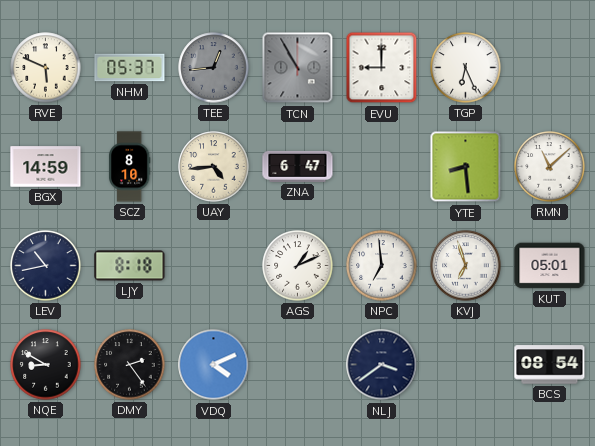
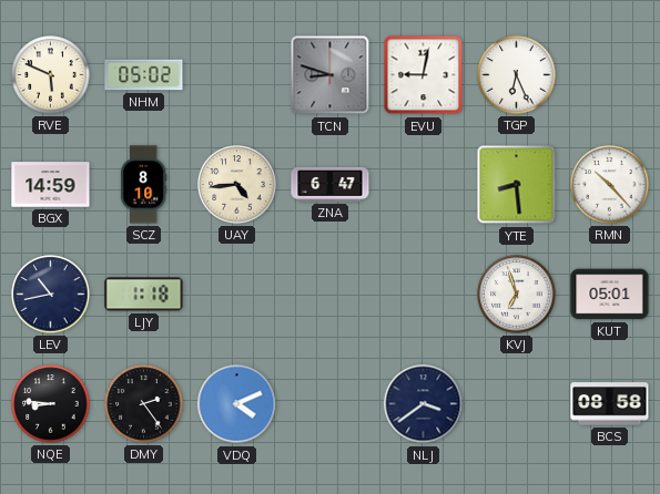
NHM: 05:37 -> 05:02 (144, 75)
TEE: 12:44 -> none (214, 68)
TCN: 10:55 -> 8:48 (331, 75)
EVU: 9:00 -> 9:02 (424, 75)
RMN: 11:08 -> 10:23 (610, 185)
LJY: 8:18 -> 1:18 (144, 295)
AGS: 1:11 -> none (298, 266)
NPC: 6:59 -> none (382, 266)
NQE: 8:50 -> 8:46 (51, 404)
BCS: 08:54 -> 08:58 (610, 404)
